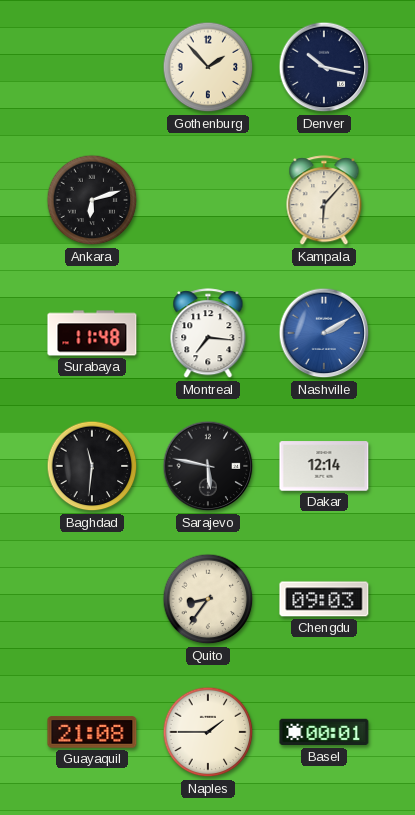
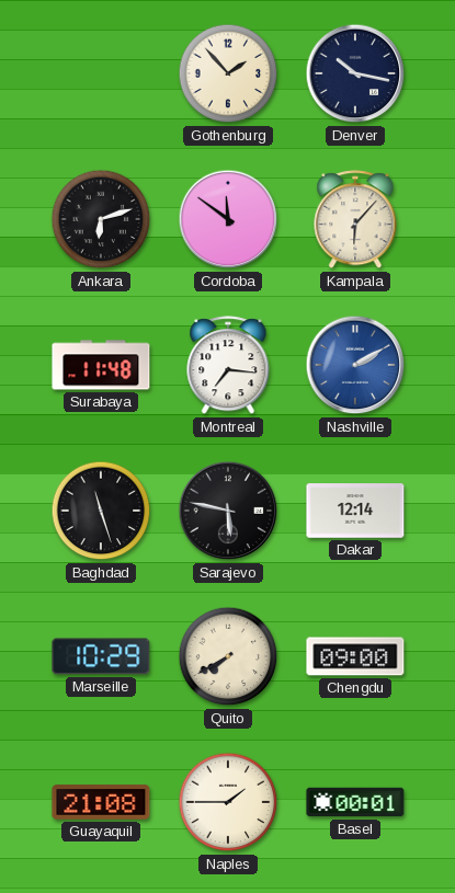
Cordoba: none -> 11:51 (228, 219)
Baghdad: 11:31 -> 11:27 (101, 511)
Marseille: none -> 10:29 (101, 656)
Quito: 8:36 -> 7:40 (228, 656)
Chengdu: 09:03 -> 09:00 (355, 656)
